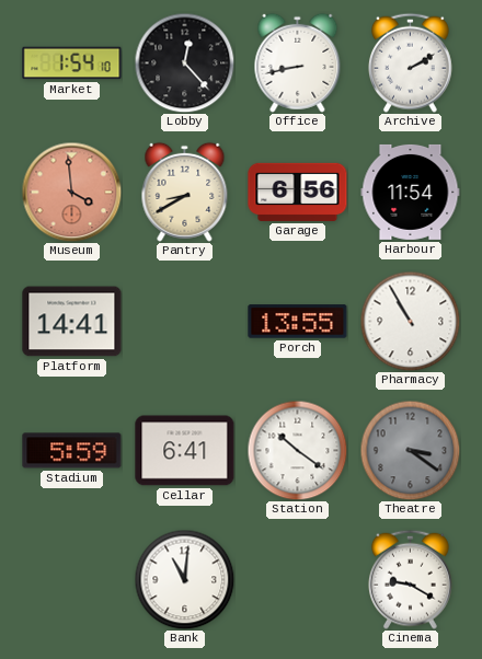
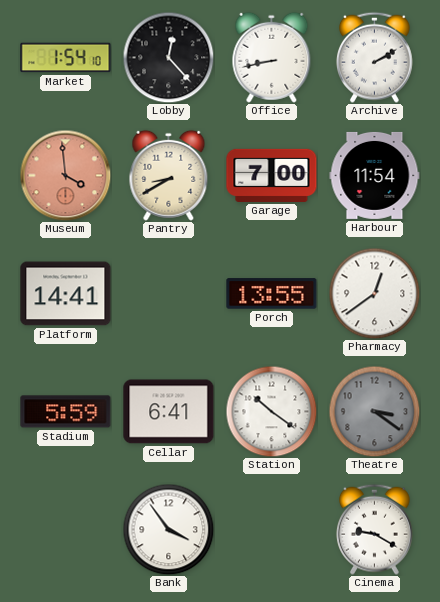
Garage: 6:56 -> 7:00 (272, 175)
Pharmacy: 10:55 -> 12:39 (374, 293)
Bank: 11:01 -> 3:54 (168, 529)
